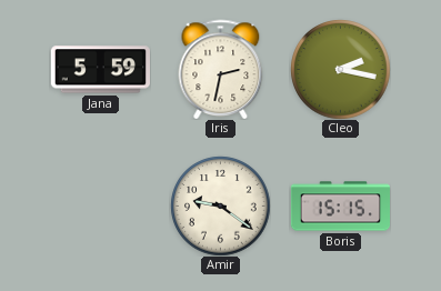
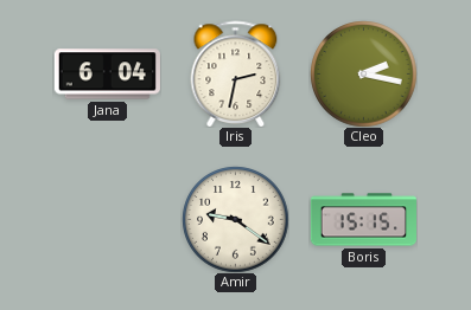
Jana: 5:59 -> 6:04 (107, 75)
